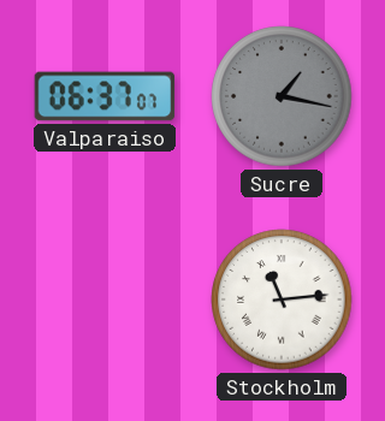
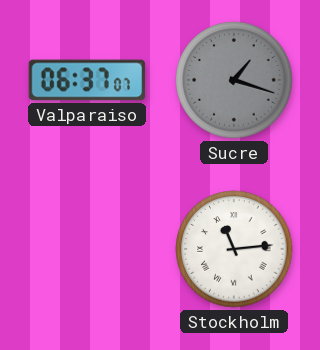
Sucre: 1:17 -> 1:18 (234, 80)
